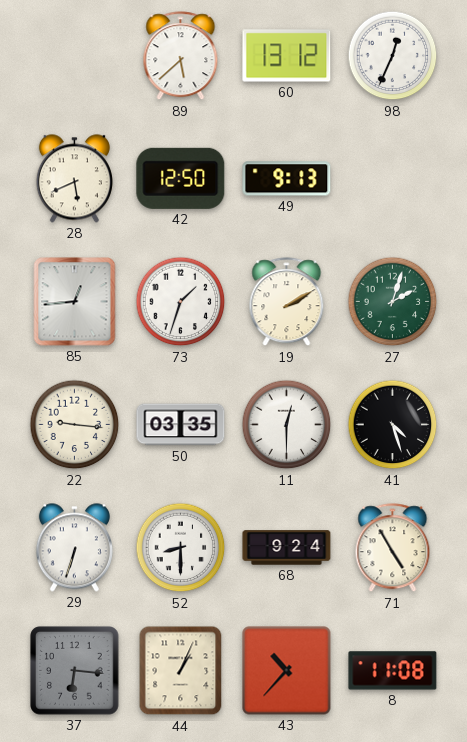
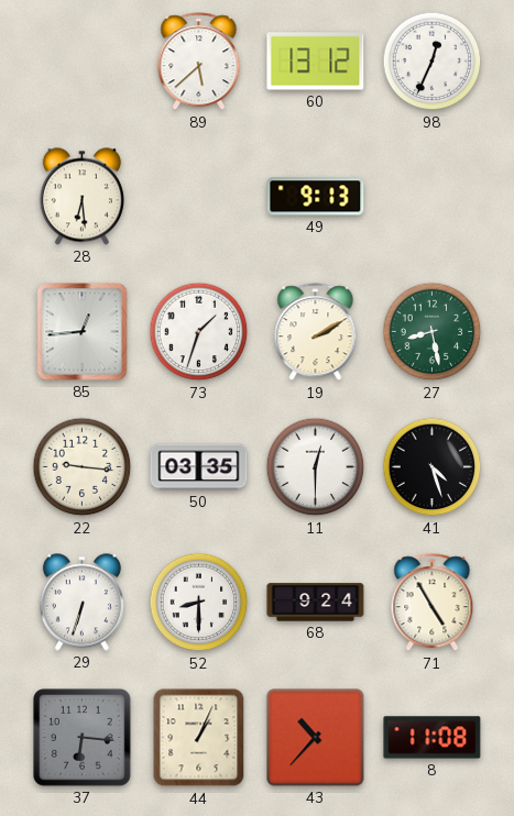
28: 5:41 -> 6:29 (81, 197)
42: 12:50 -> none (181, 178)
27: 2:03 -> 8:28 (433, 332)
